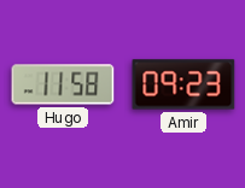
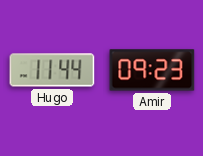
Hugo: 11:58 -> 11:44 (52, 70)
